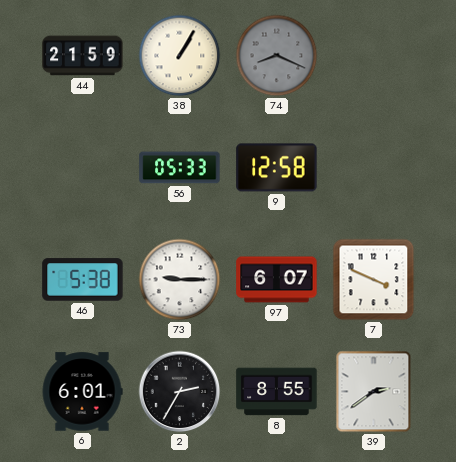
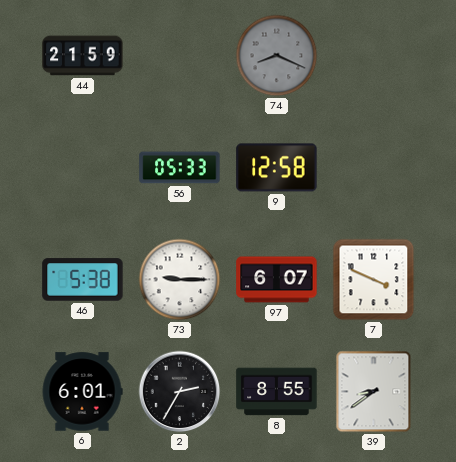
38: 1:05 -> none (180, 56)
39: 2:39 -> 8:39 (374, 392)
